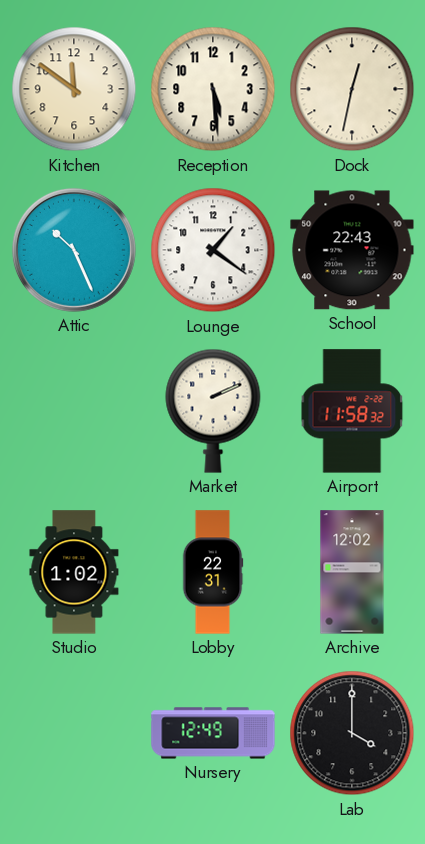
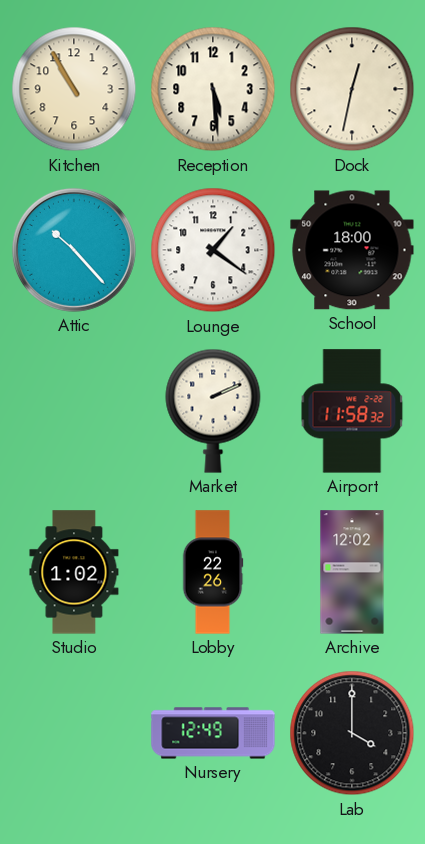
Kitchen: 11:51 -> 10:55 (74, 89)
Attic: 10:26 -> 10:23 (74, 250)
School: 22:43 -> 18:00 (352, 250)
Lobby: 22:31 -> 22:26 (213, 572)
